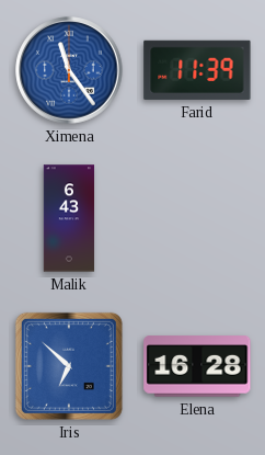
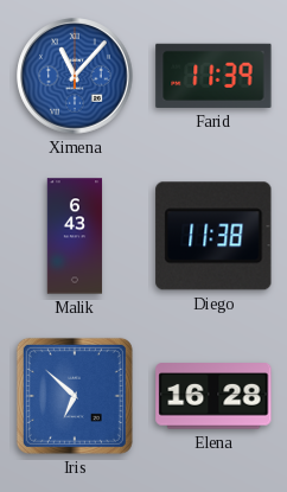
Ximena: 11:24 -> 11:07 (75, 76)
Diego: none -> 11:38 (213, 236)
